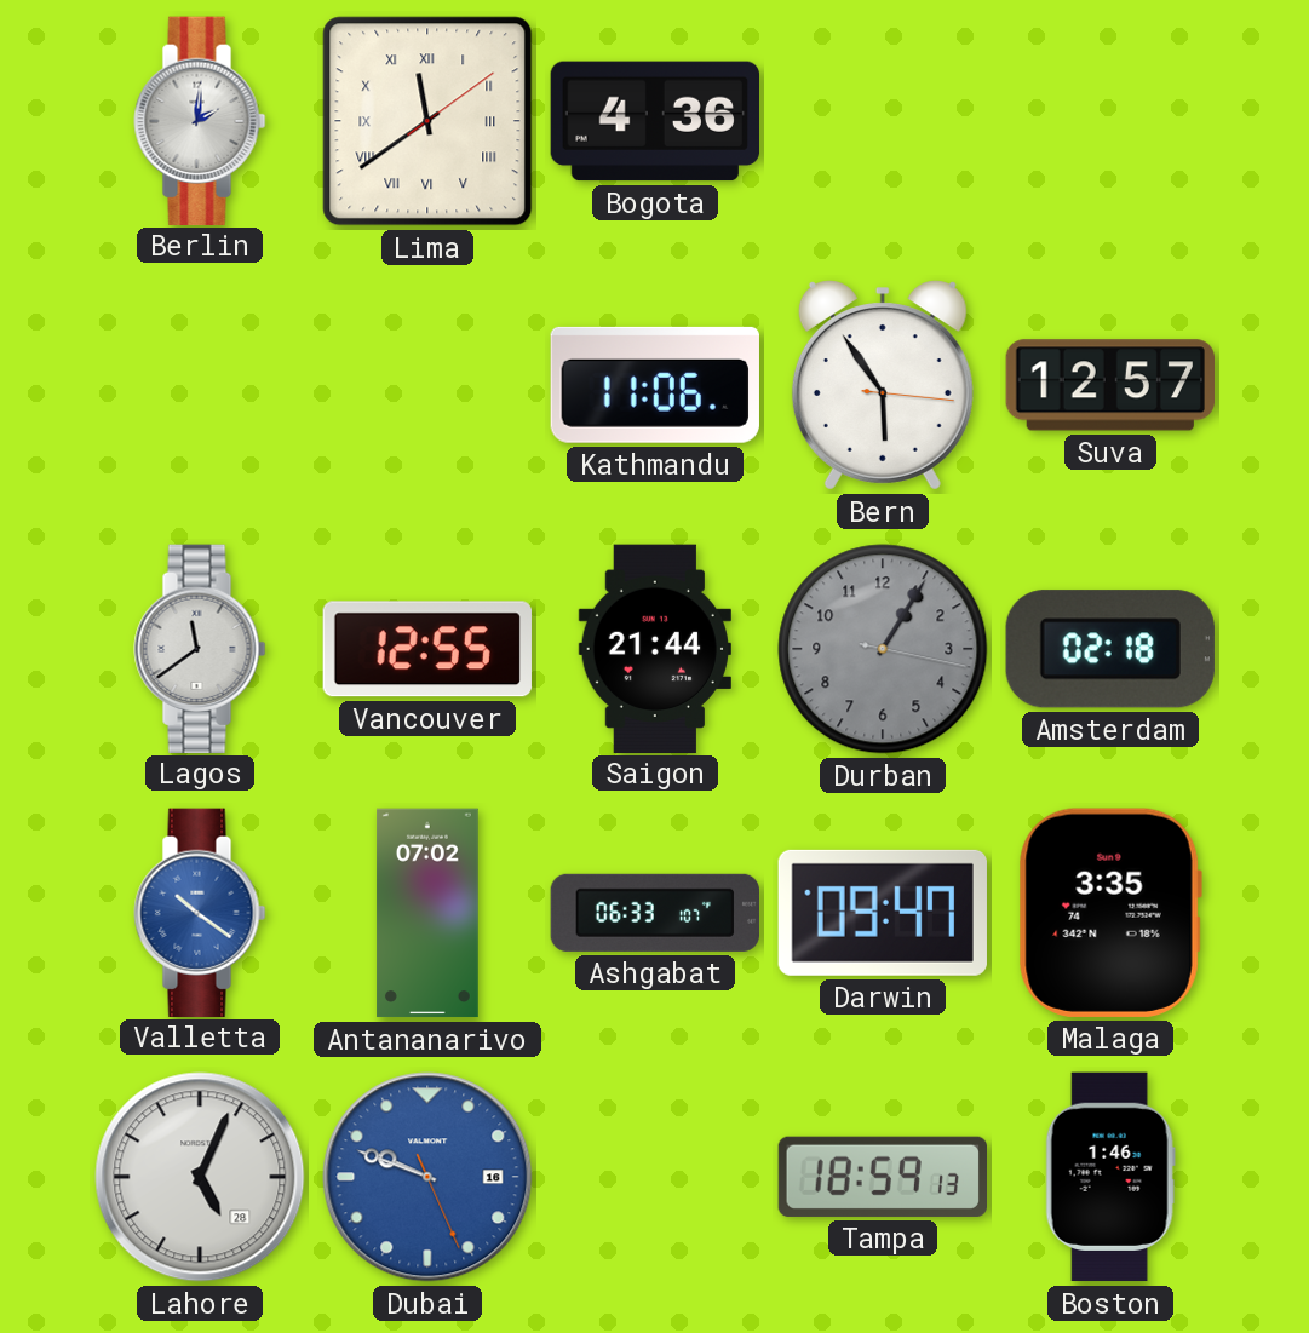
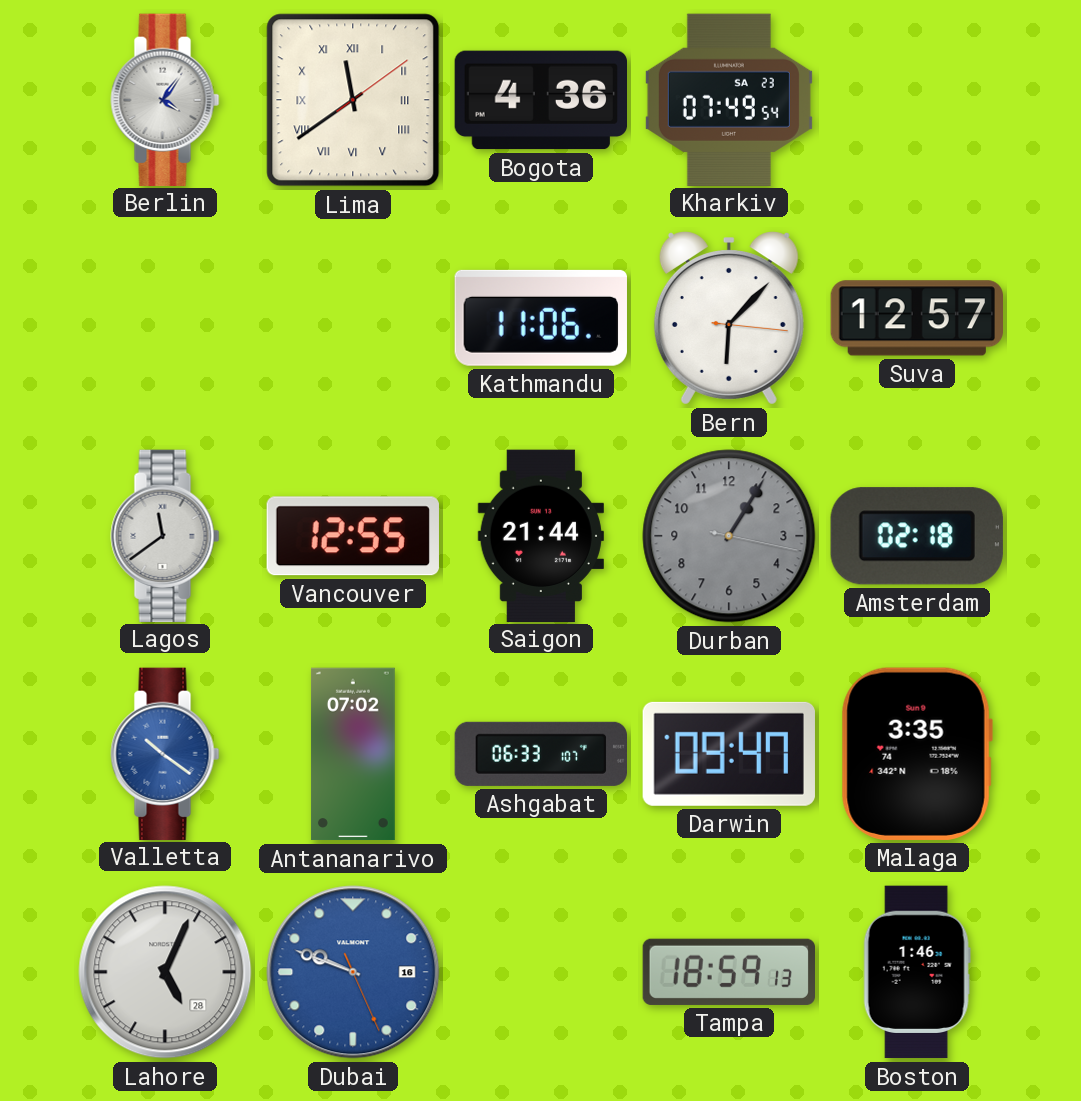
Berlin: 2:01 -> 4:06 (165, 99)
Kharkiv: none -> 07:49 (729, 99)
Bern: 5:54 -> 6:07 (729, 318)
